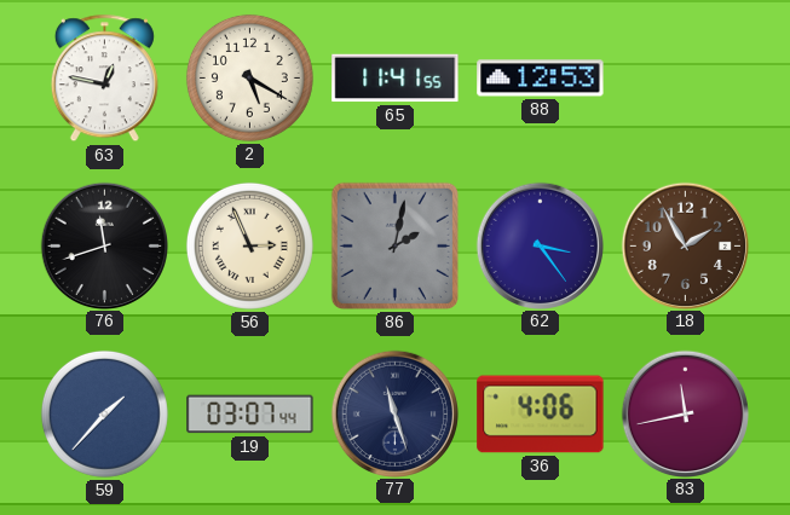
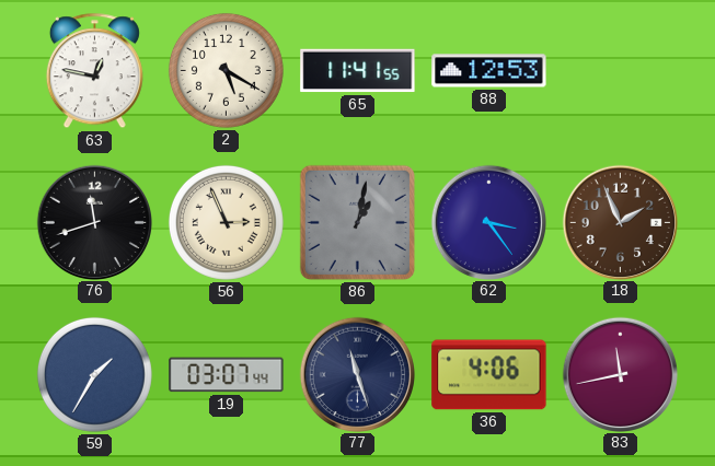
86: 2:02 -> 1:02 (357, 222)
18: 1:55 -> 1:56 (620, 222)
59: 1:37 -> 1:35 (94, 374)
